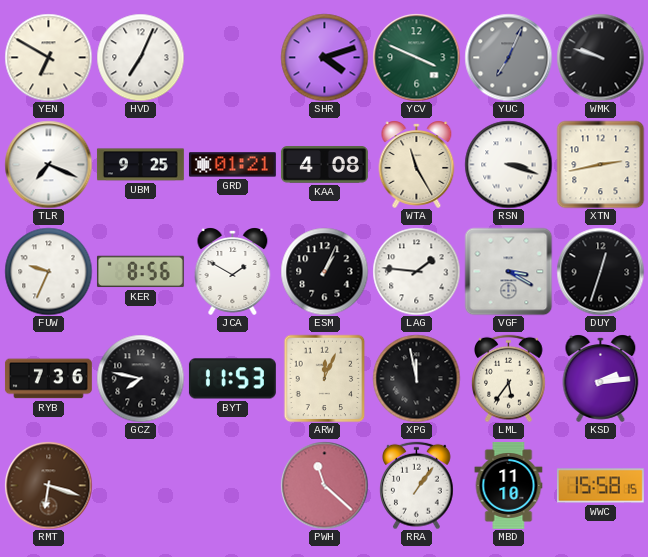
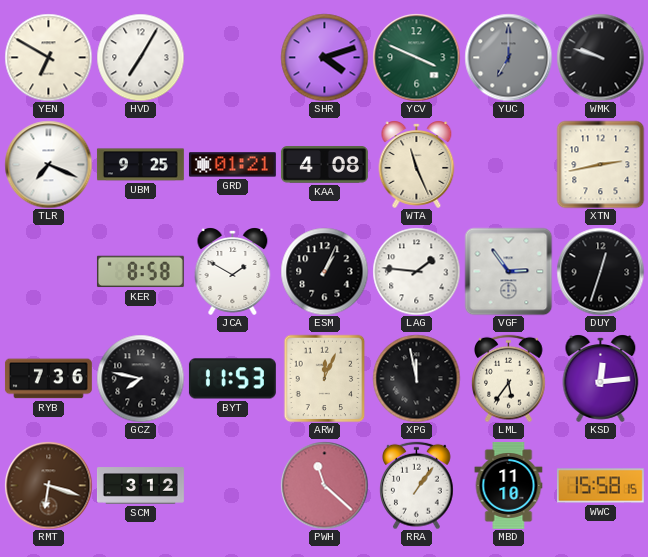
HVD: 7:04 -> 7:05 (140, 57)
YUC: 7:04 -> 7:00 (508, 57)
WTA: 11:25 -> 11:26 (417, 164)
RSN: 3:18 -> none (508, 164)
FUW: 9:34 -> none (48, 271)
KER: 8:56 -> 8:58 (140, 272)
VGF: 3:20 -> 2:54 (508, 271)
KSD: 2:14 -> 12:14 (601, 378)
SCM: none -> 3:12 (140, 486)
